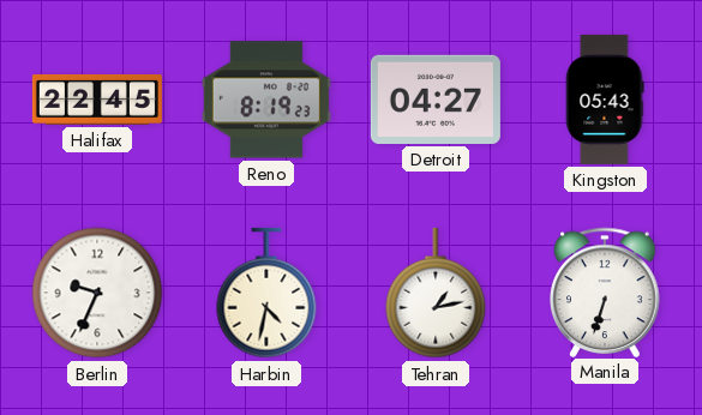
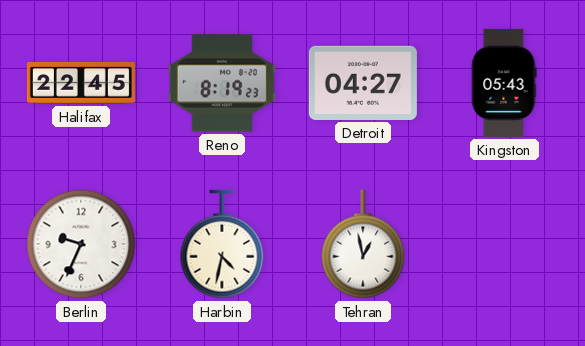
Tehran: 1:13 -> 12:58 (363, 244)
Manila: 6:33 -> none (605, 291)
